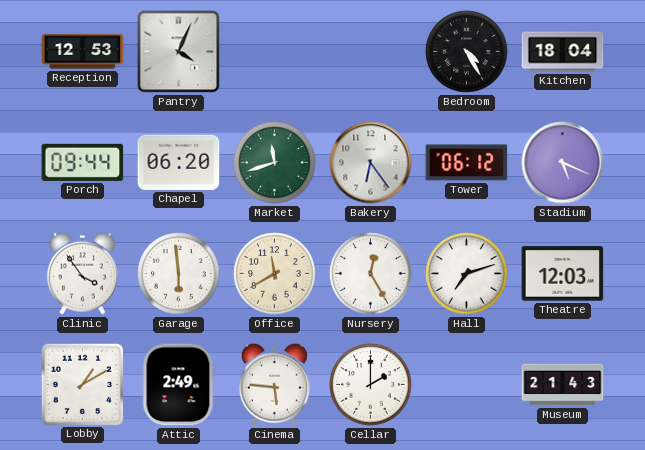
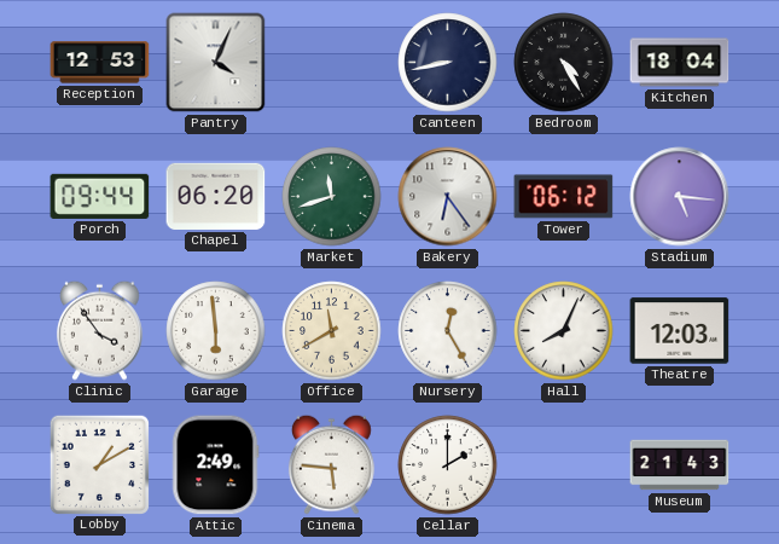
Canteen: none -> 8:43 (448, 63)
Stadium: 5:19 -> 5:16 (680, 197)
Hall: 7:12 -> 8:04 (564, 331)
